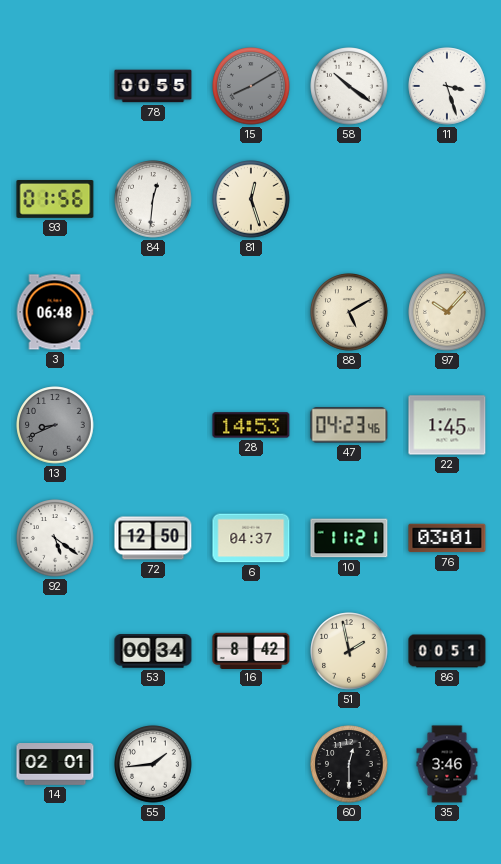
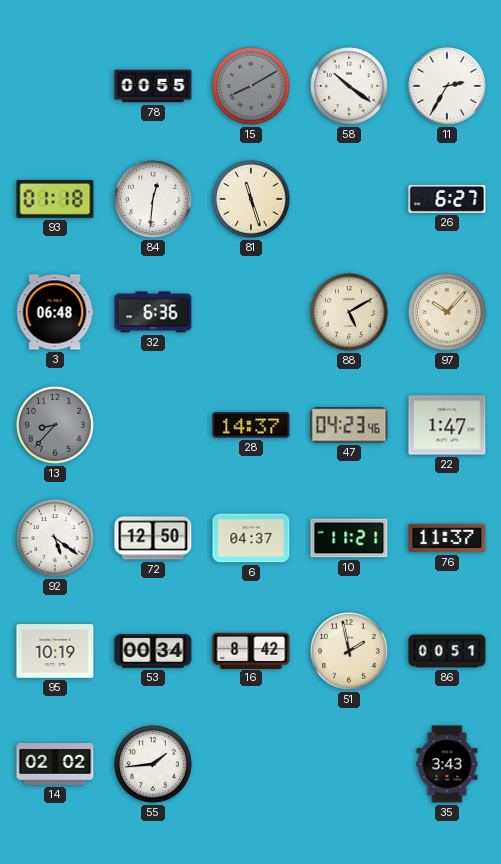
11: 3:27 -> 2:35 (447, 86)
93: 01:56 -> 01:18 (55, 199)
81: 12:27 -> 11:27 (251, 199)
26: none -> 6:27 (447, 199)
32: none -> 6:36 (153, 312)
13: 8:41 -> 8:37 (55, 425)
28: 14:53 -> 14:37 (251, 425)
22: 1:45 -> 1:47 (447, 425)
76: 03:01 -> 11:37 (447, 538)
95: none -> 10:19 (55, 651)
14: 02:01 -> 02:02 (55, 765)
60: 12:30 -> none (349, 764)
35: 3:46 -> 3:43 (447, 764)
